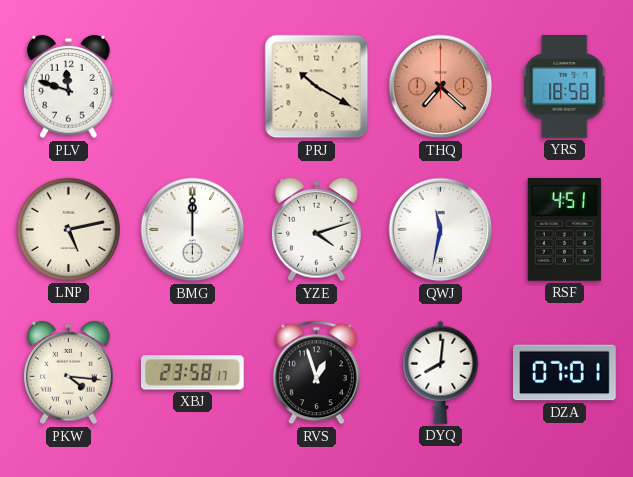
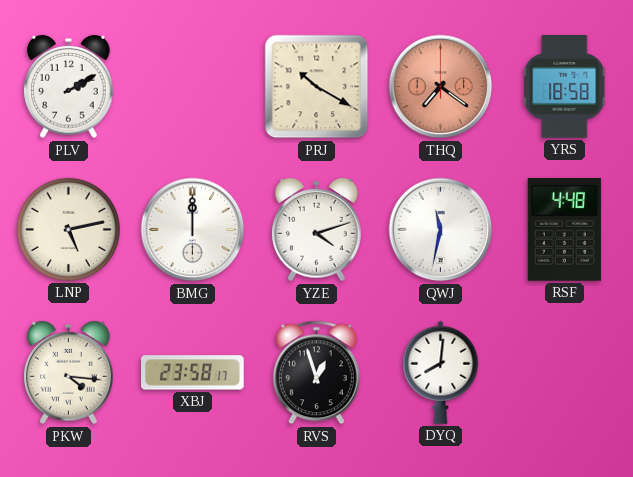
PLV: 11:48 -> 2:10 (69, 87)
THQ: 7:22 -> 7:21 (441, 87)
RSF: 4:51 -> 4:48 (564, 230)
DZA: 07:01 -> none (565, 373)
